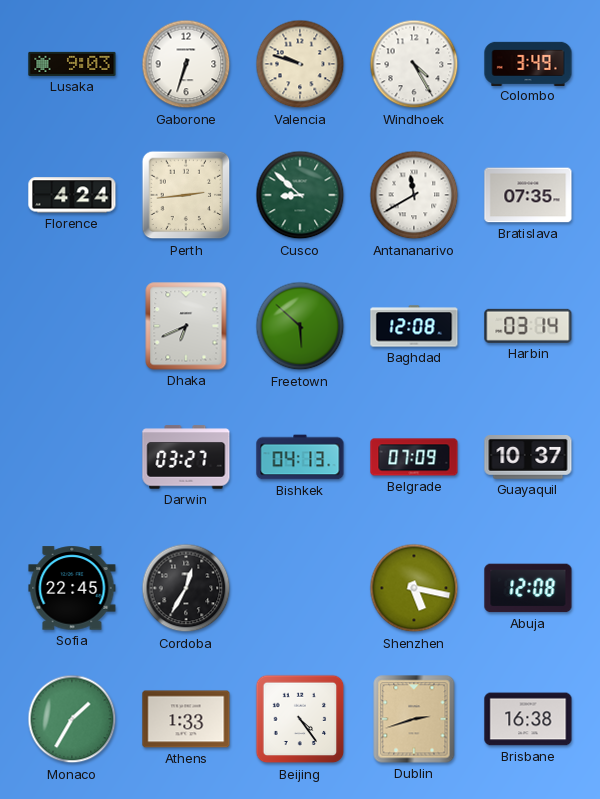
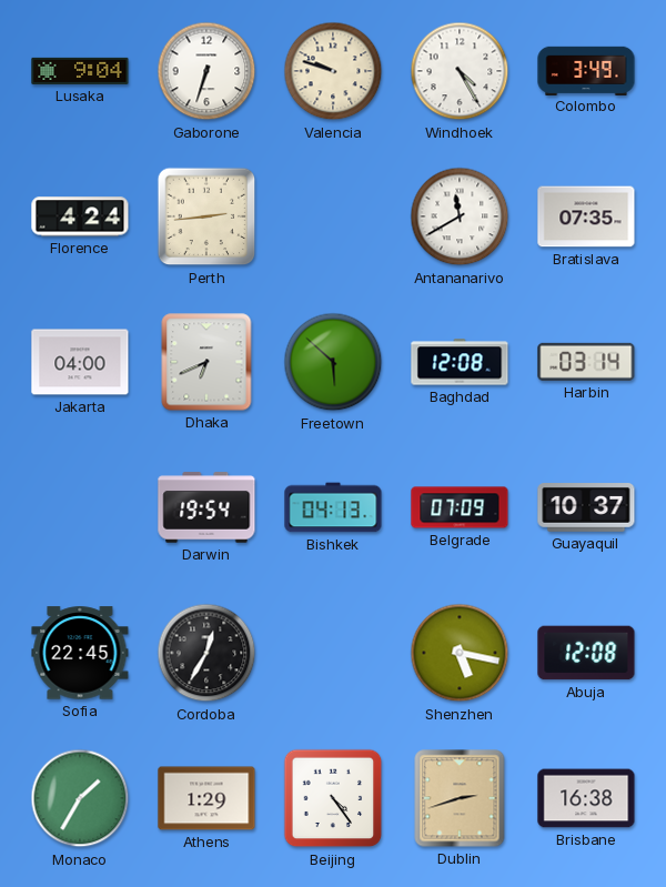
Lusaka: 9:03 -> 9:04 (80, 71)
Cusco: 8:52 -> none (300, 195)
Jakarta: none -> 04:00 (80, 362)
Darwin: 03:27 -> 19:54 (206, 507)
Athens: 1:33 -> 1:29 (206, 798)
